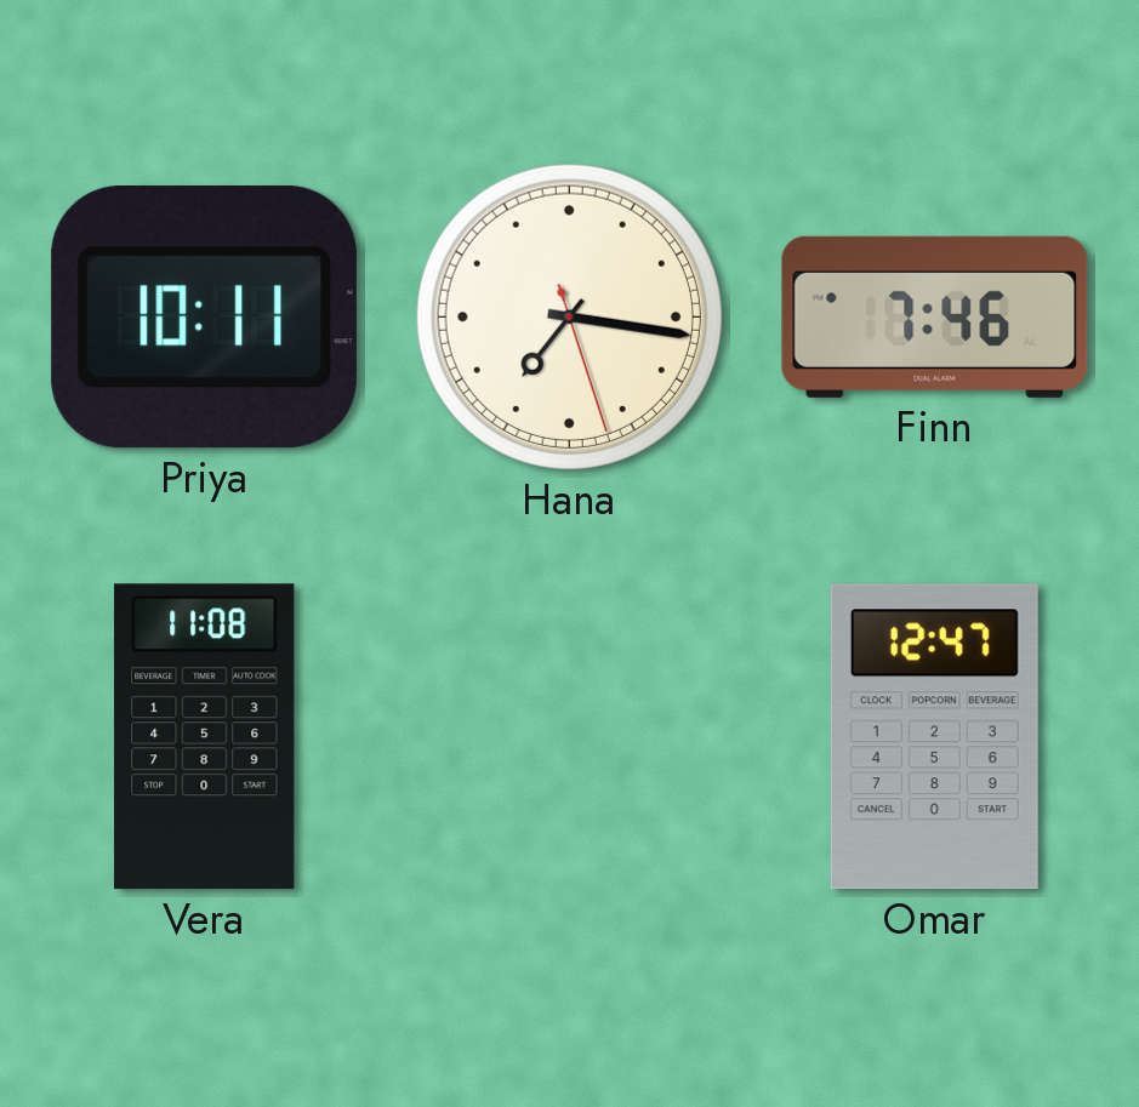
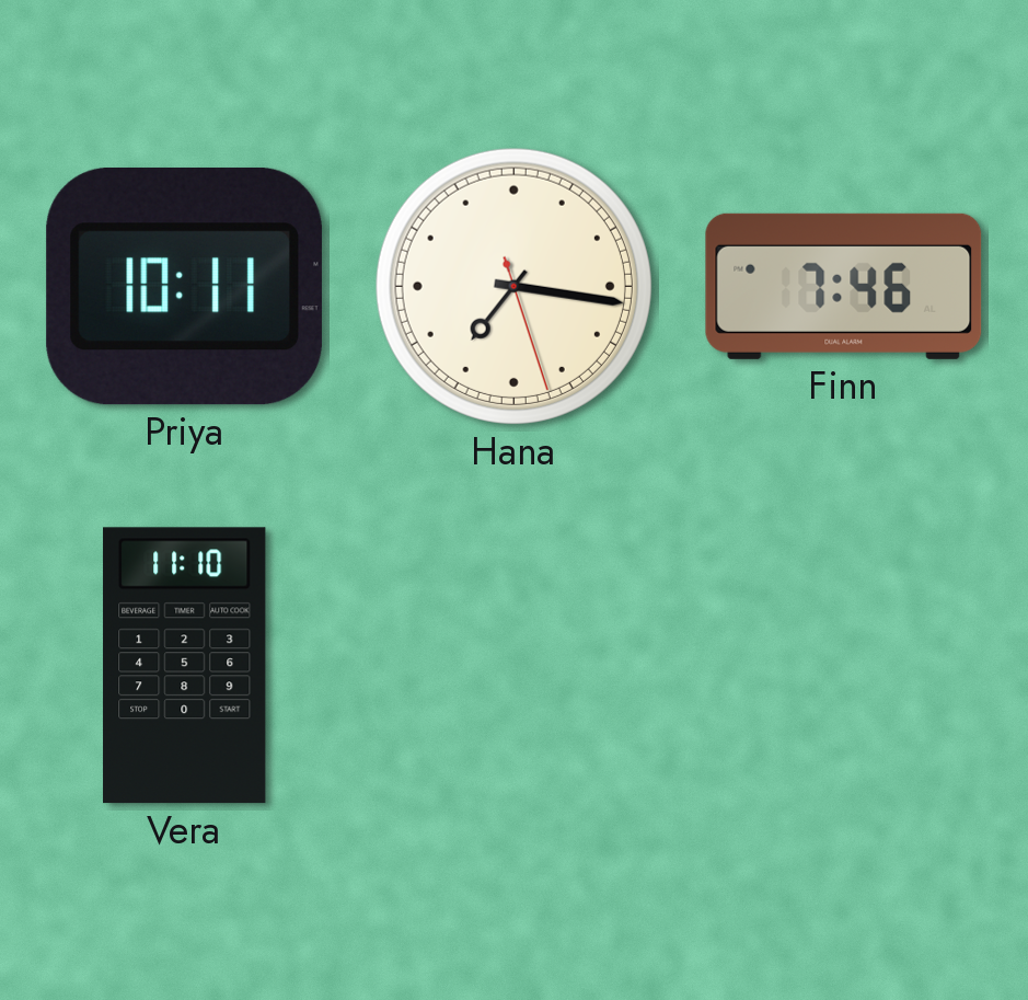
Vera: 11:08 -> 11:10 (185, 666)
Omar: 12:47 -> none (934, 737)
